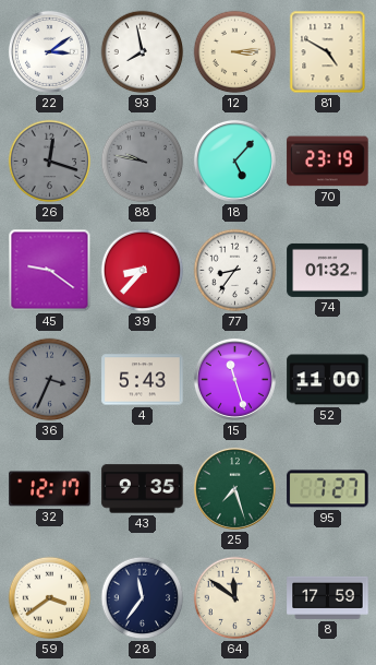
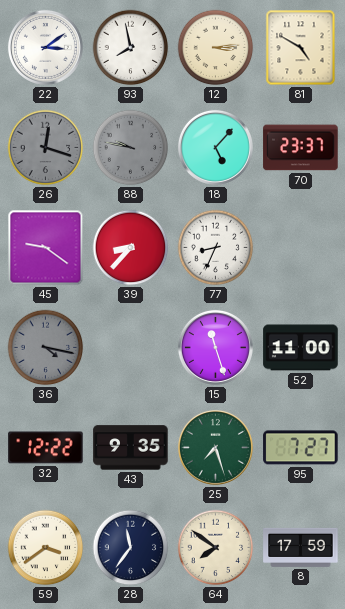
70: 23:19 -> 23:37 (301, 148)
77: 8:36 -> 8:34 (216, 248)
74: 01:32 -> none (328, 270)
36: 3:34 -> 4:17 (46, 348)
4: 5:43 -> none (143, 380)
32: 12:17 -> 12:22 (46, 448)
64: 11:51 -> 7:51 (216, 548)
